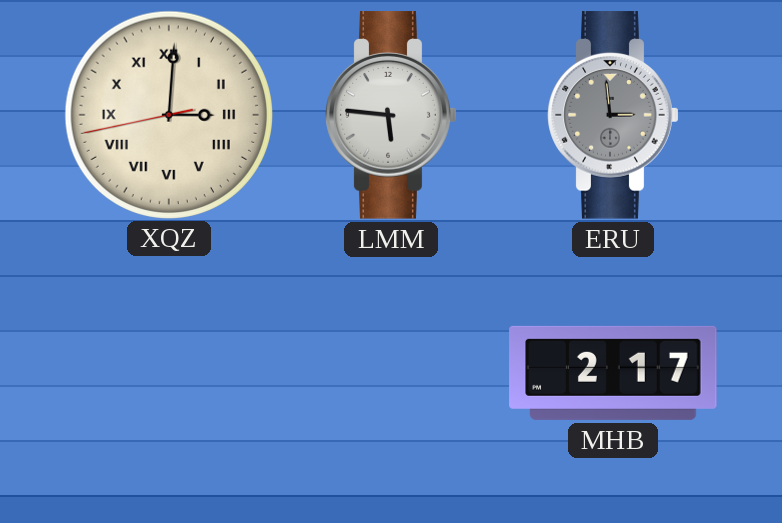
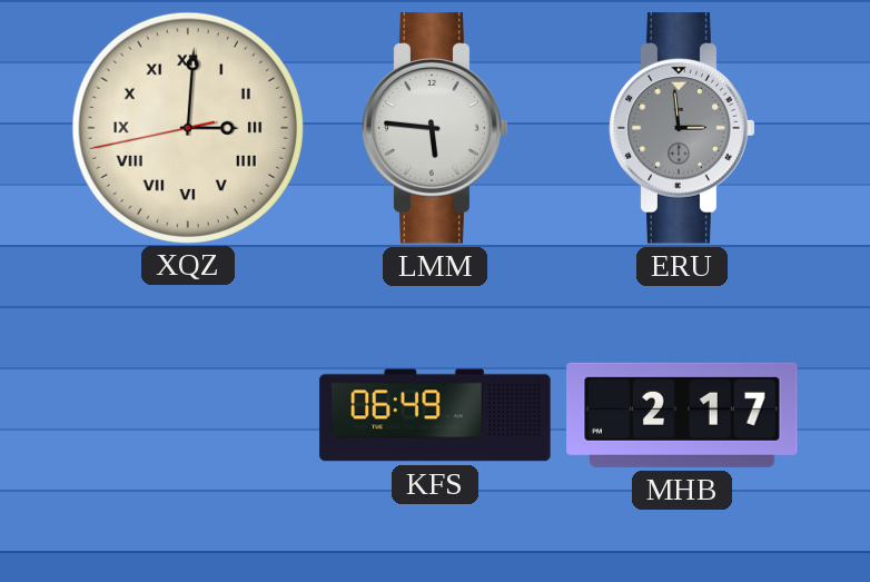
KFS: none -> 06:49 (435, 415)
